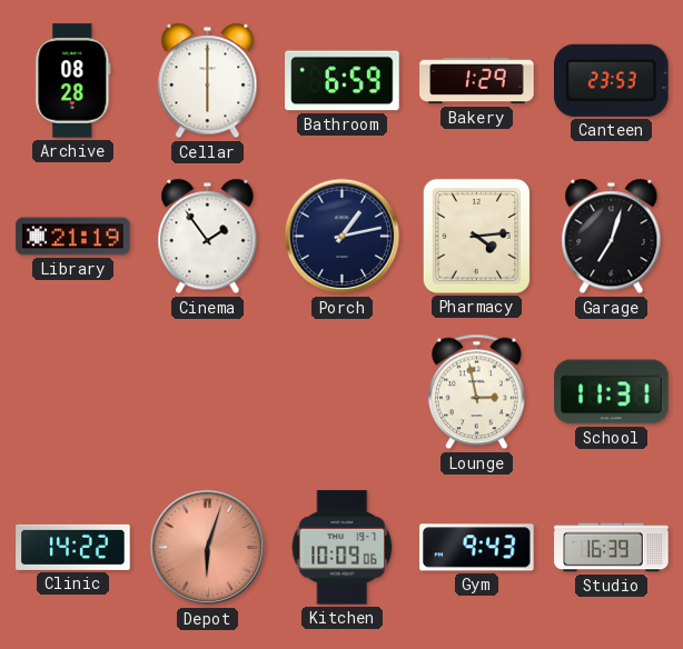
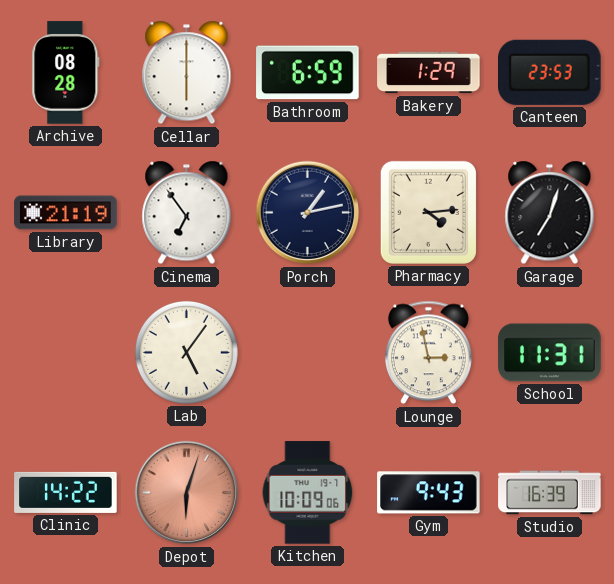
Cinema: 1:54 -> 6:54 (187, 213)
Lab: none -> 5:06 (186, 352)
